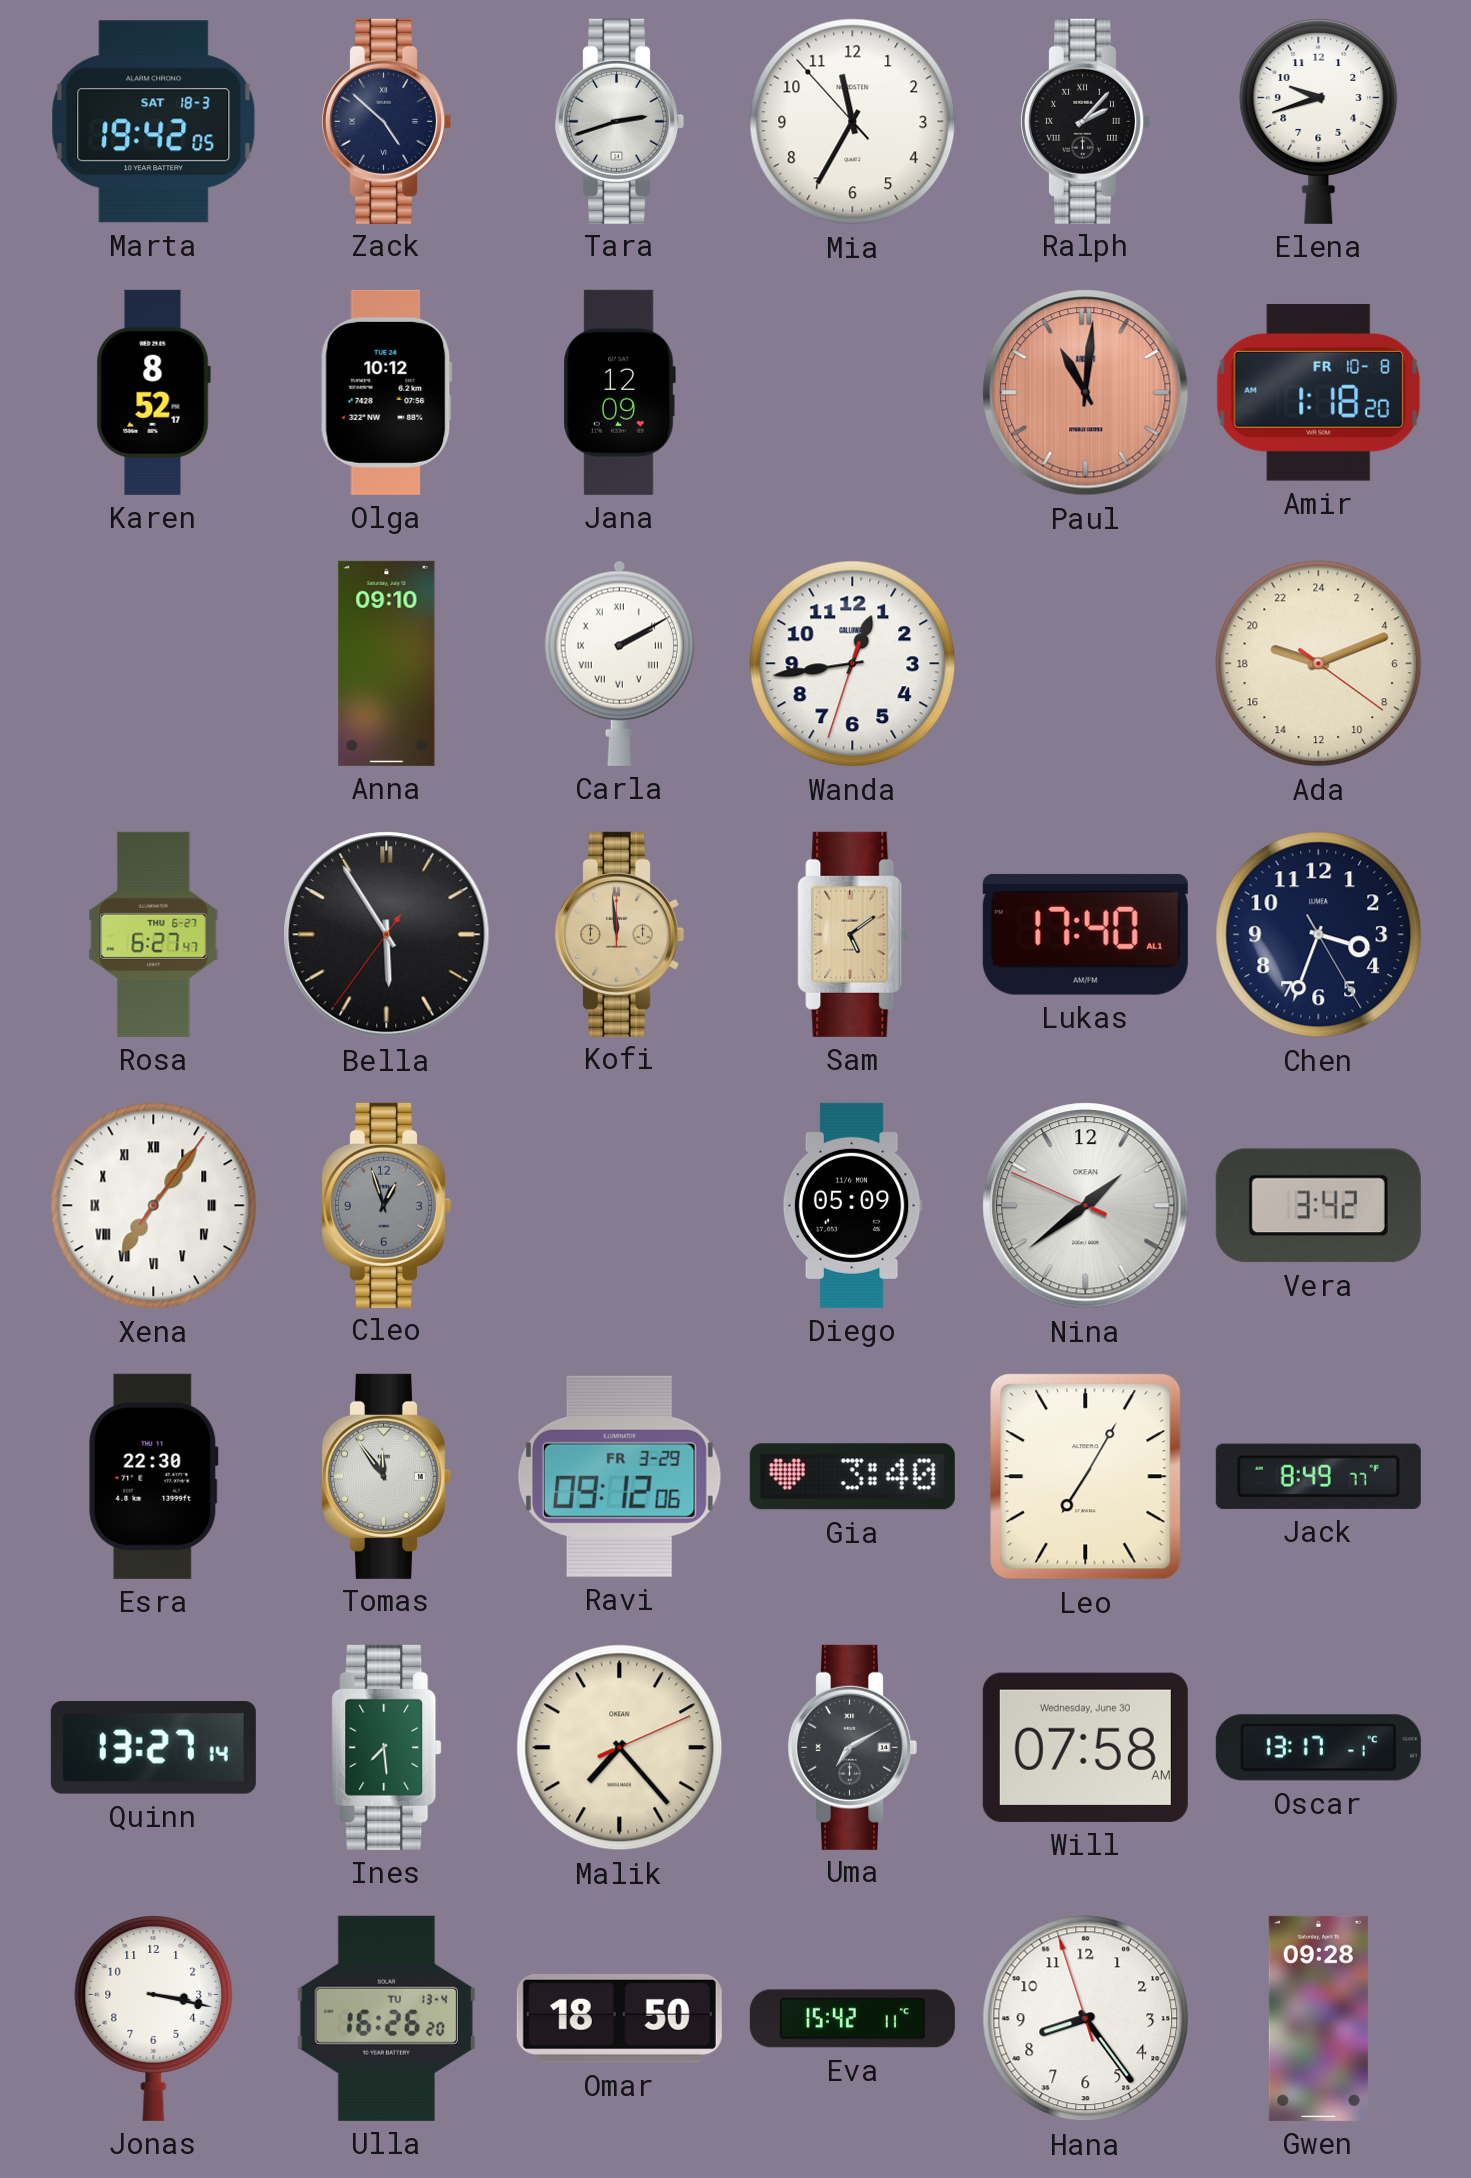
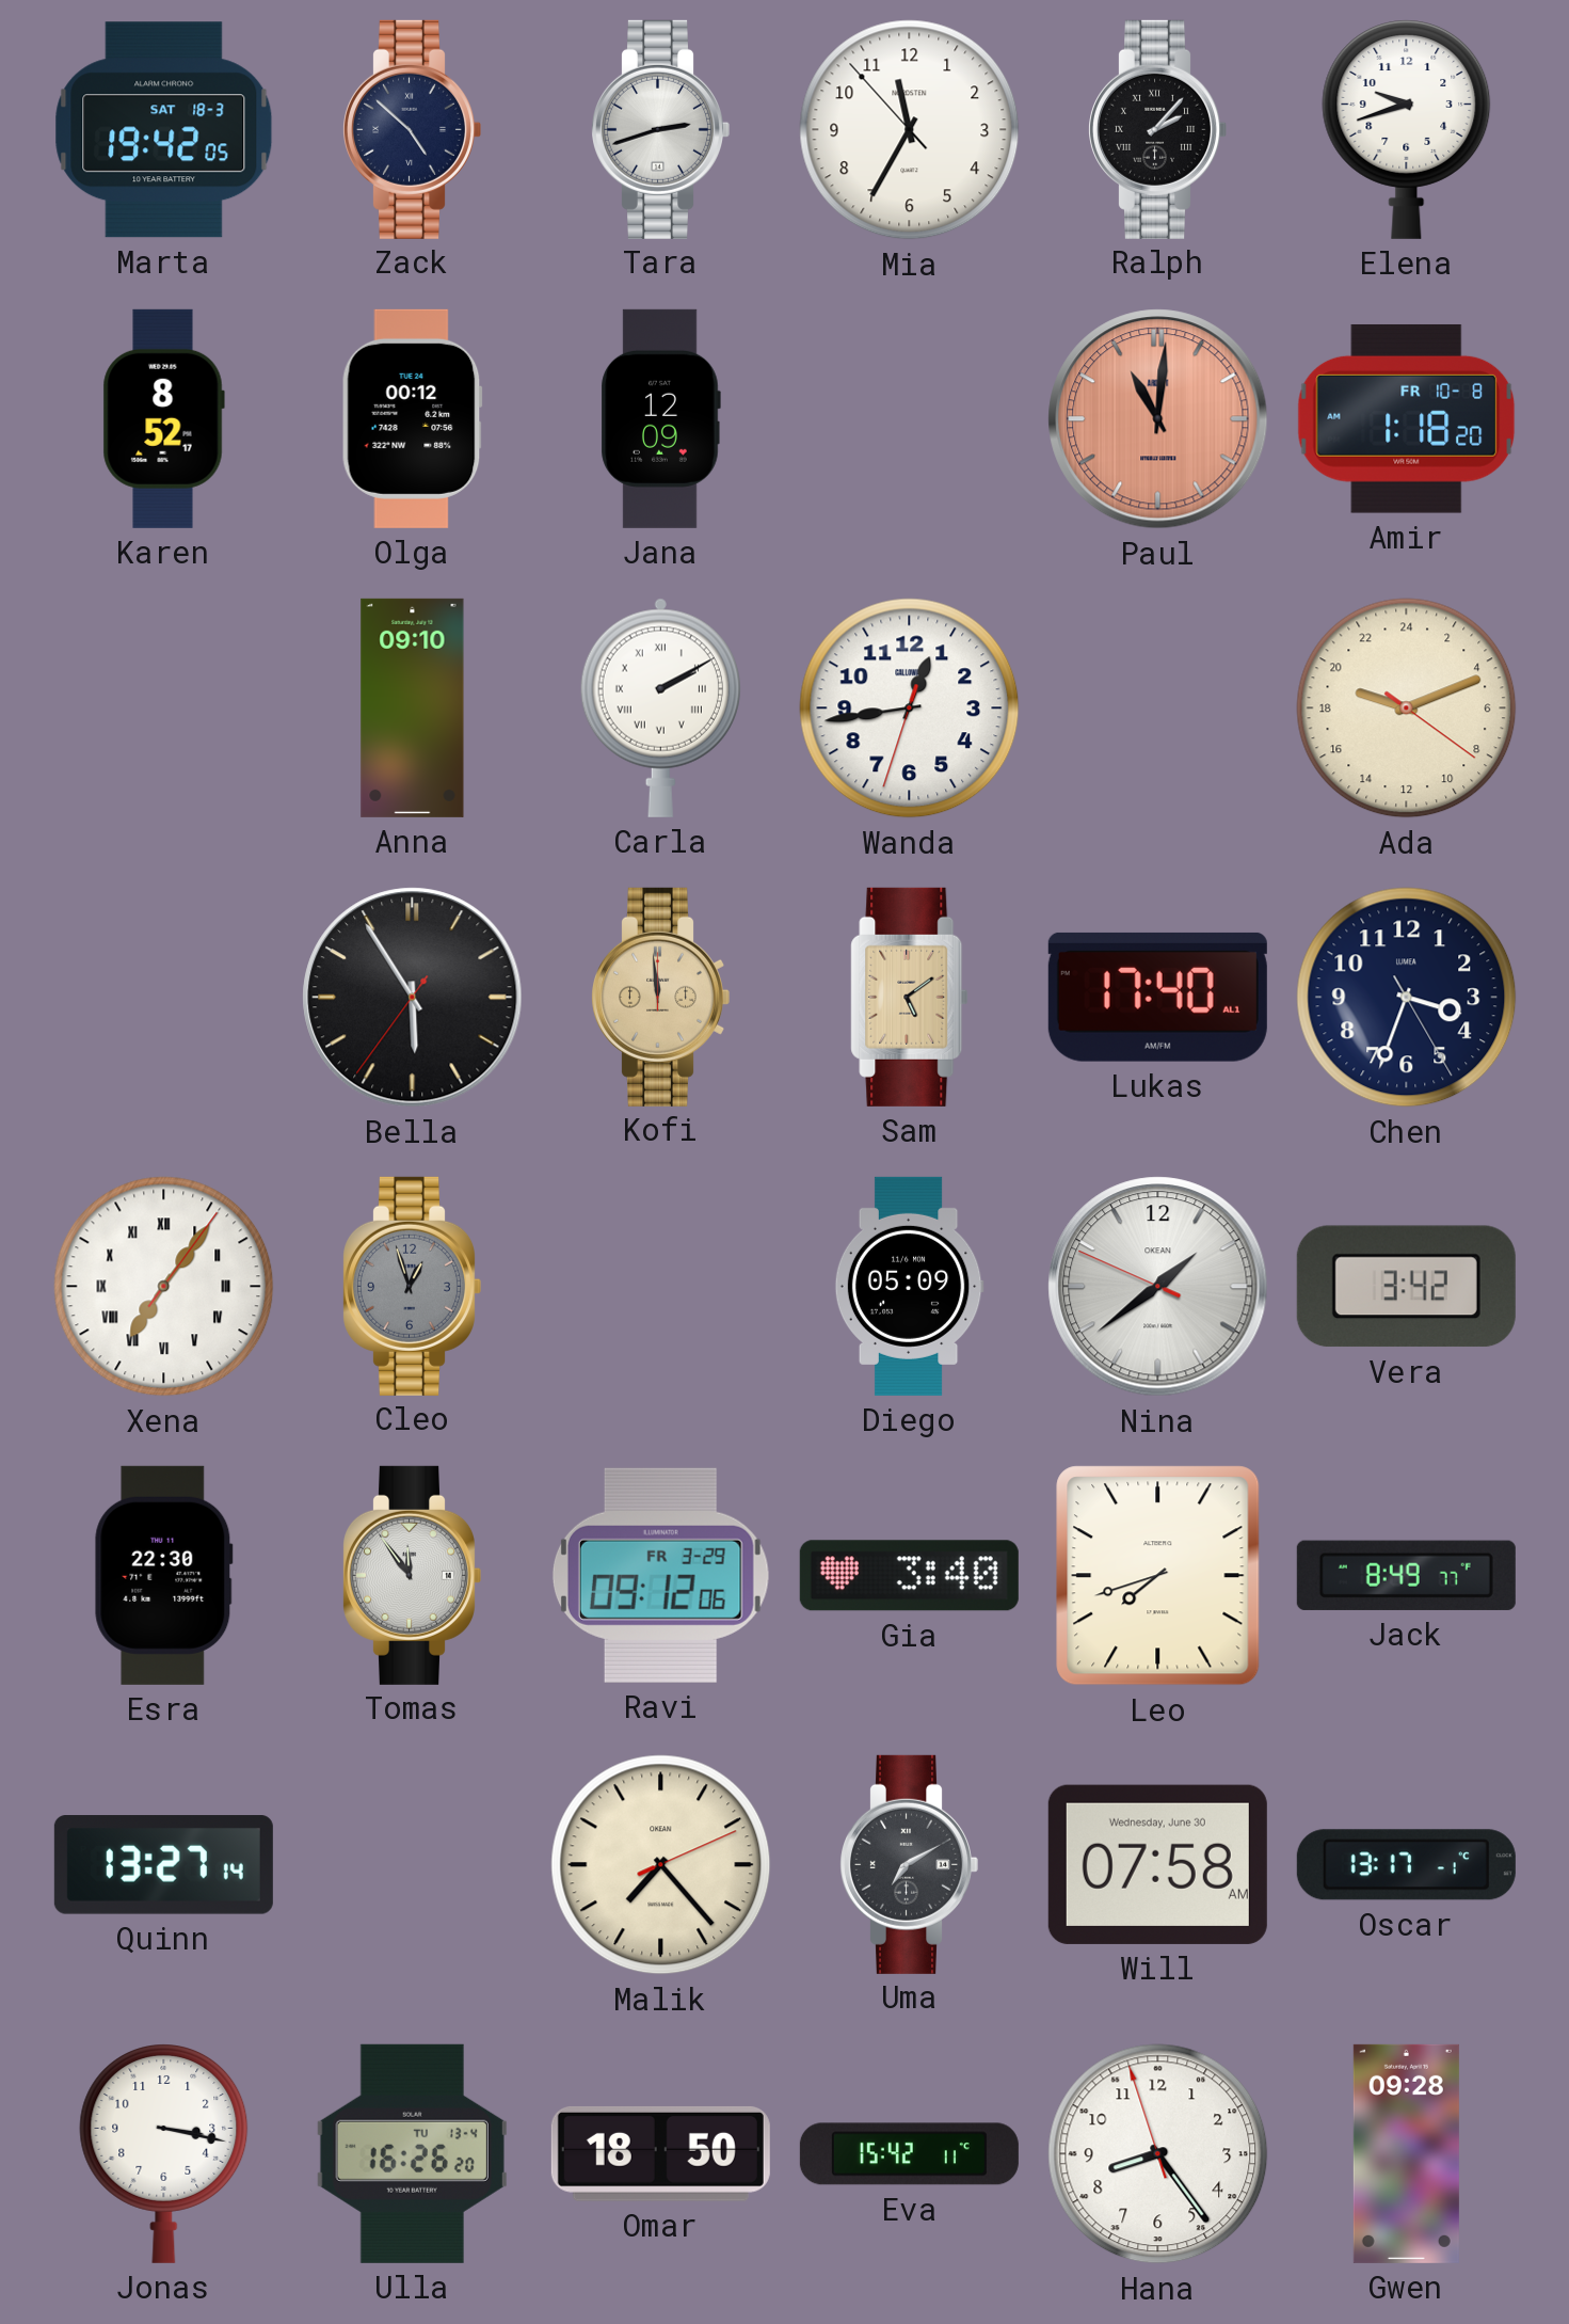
Olga: 10:12 -> 00:12 (412, 418)
Rosa: 6:27 -> none (154, 934)
Leo: 7:05 -> 7:42 (1158, 1576)
Ines: 7:29 -> none (387, 1747)
